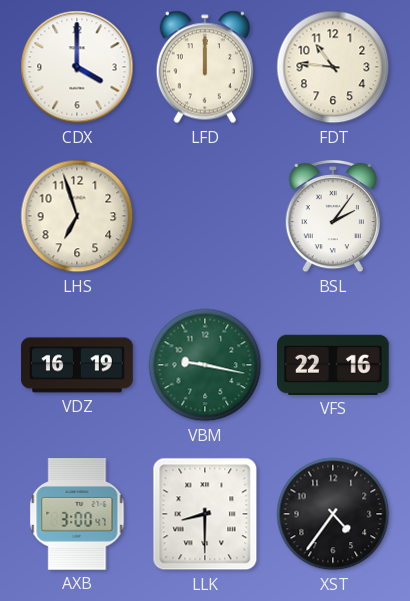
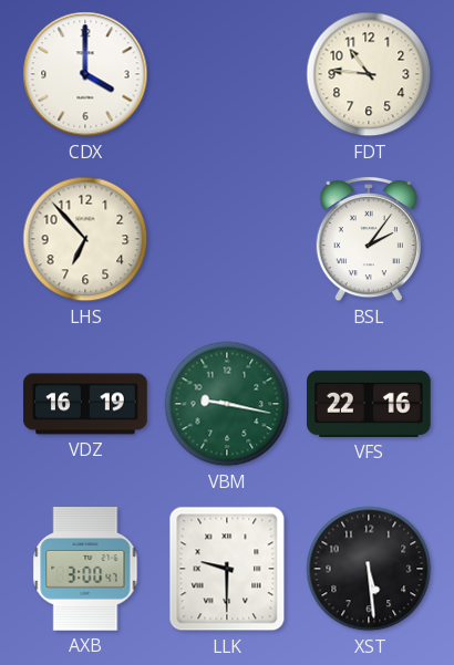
LFD: 12:00 -> none (205, 67)
LHS: 6:57 -> 6:53 (85, 239)
LLK: 8:30 -> 9:30 (227, 569)
XST: 4:36 -> 5:29 (369, 569)
